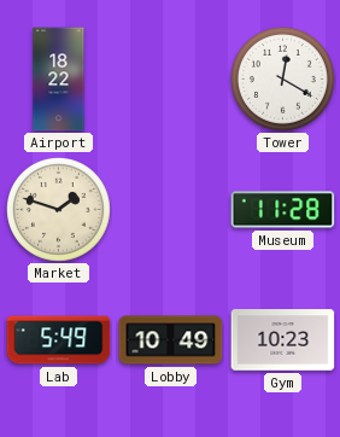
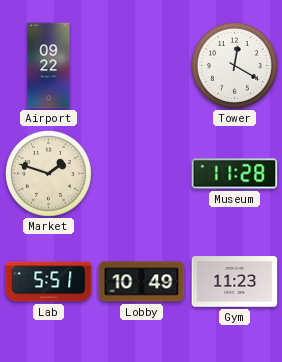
Airport: 18:22 -> 09:22 (49, 66)
Lab: 5:49 -> 5:51 (49, 282)
Gym: 10:23 -> 11:23 (235, 282)
